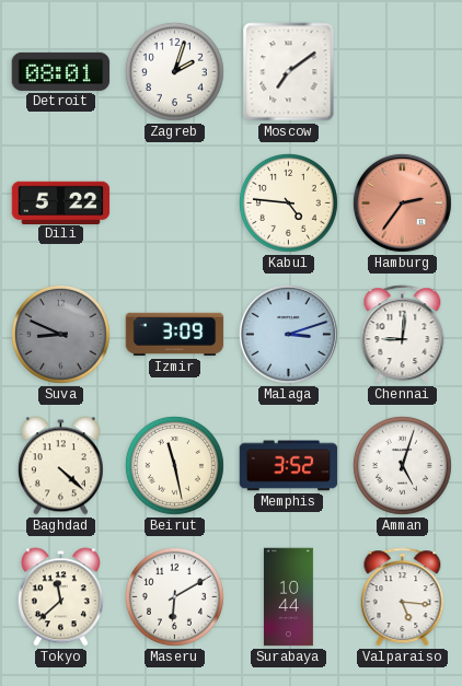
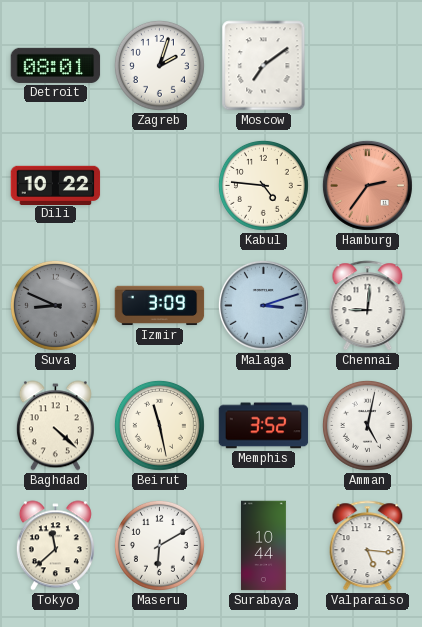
Dili: 5:22 -> 10:22 (56, 185)
Amman: 5:03 -> 5:02 (367, 425)
